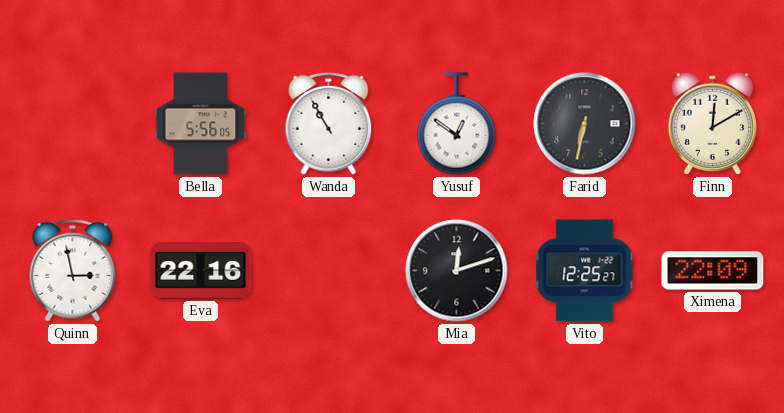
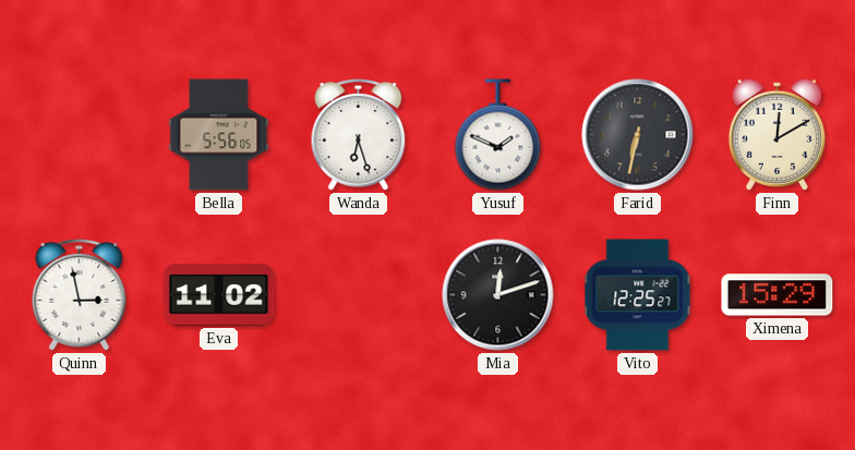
Wanda: 10:55 -> 6:27 (359, 134)
Yusuf: 12:51 -> 1:49 (498, 135)
Eva: 22:16 -> 11:02 (219, 295)
Ximena: 22:09 -> 15:29 (778, 295)
